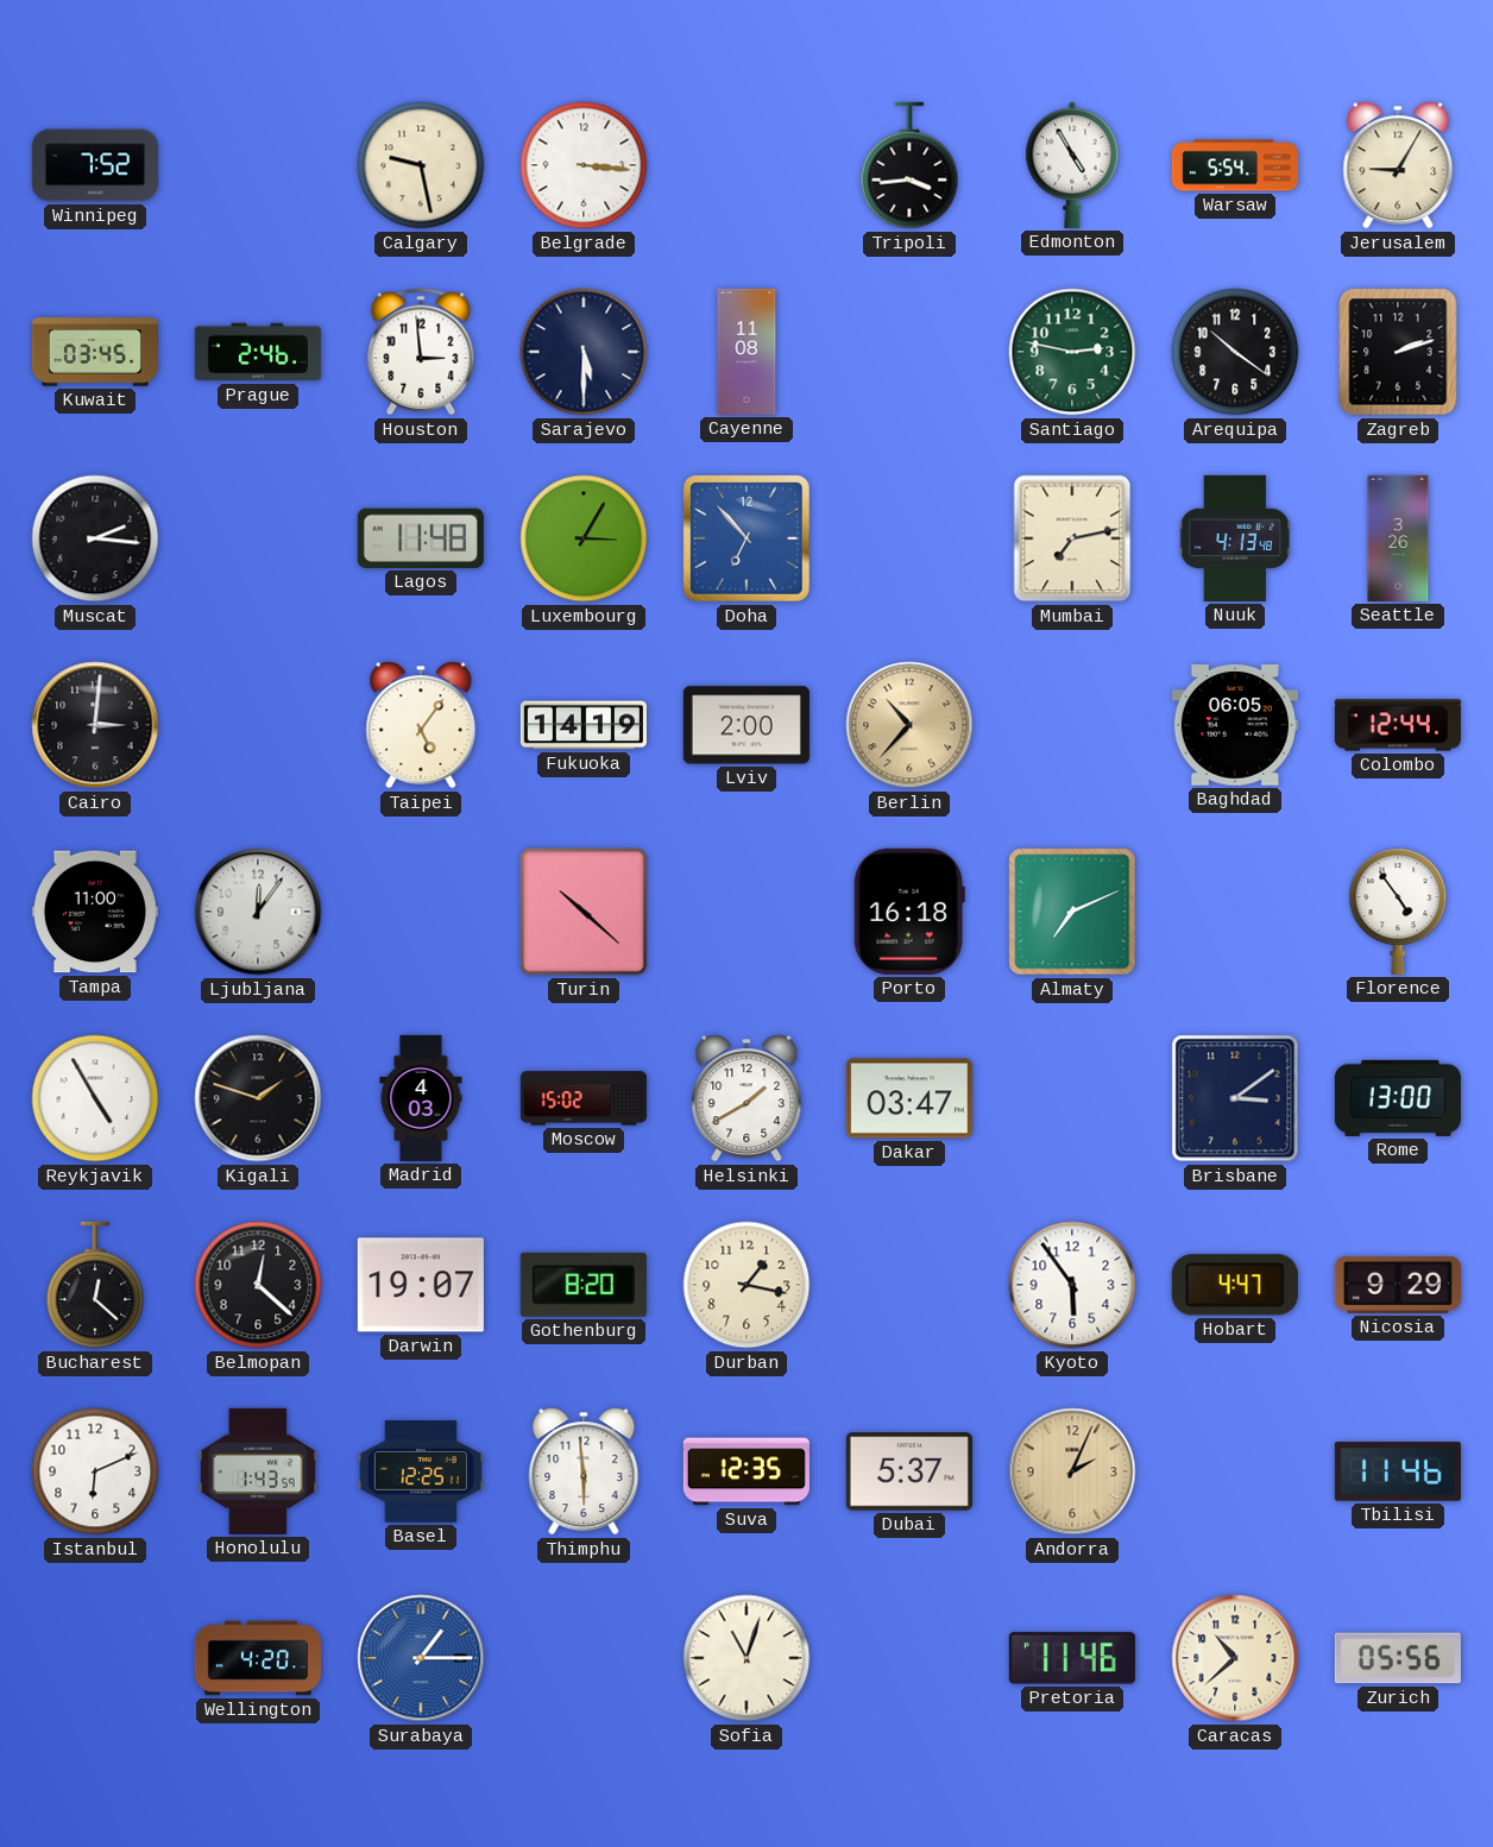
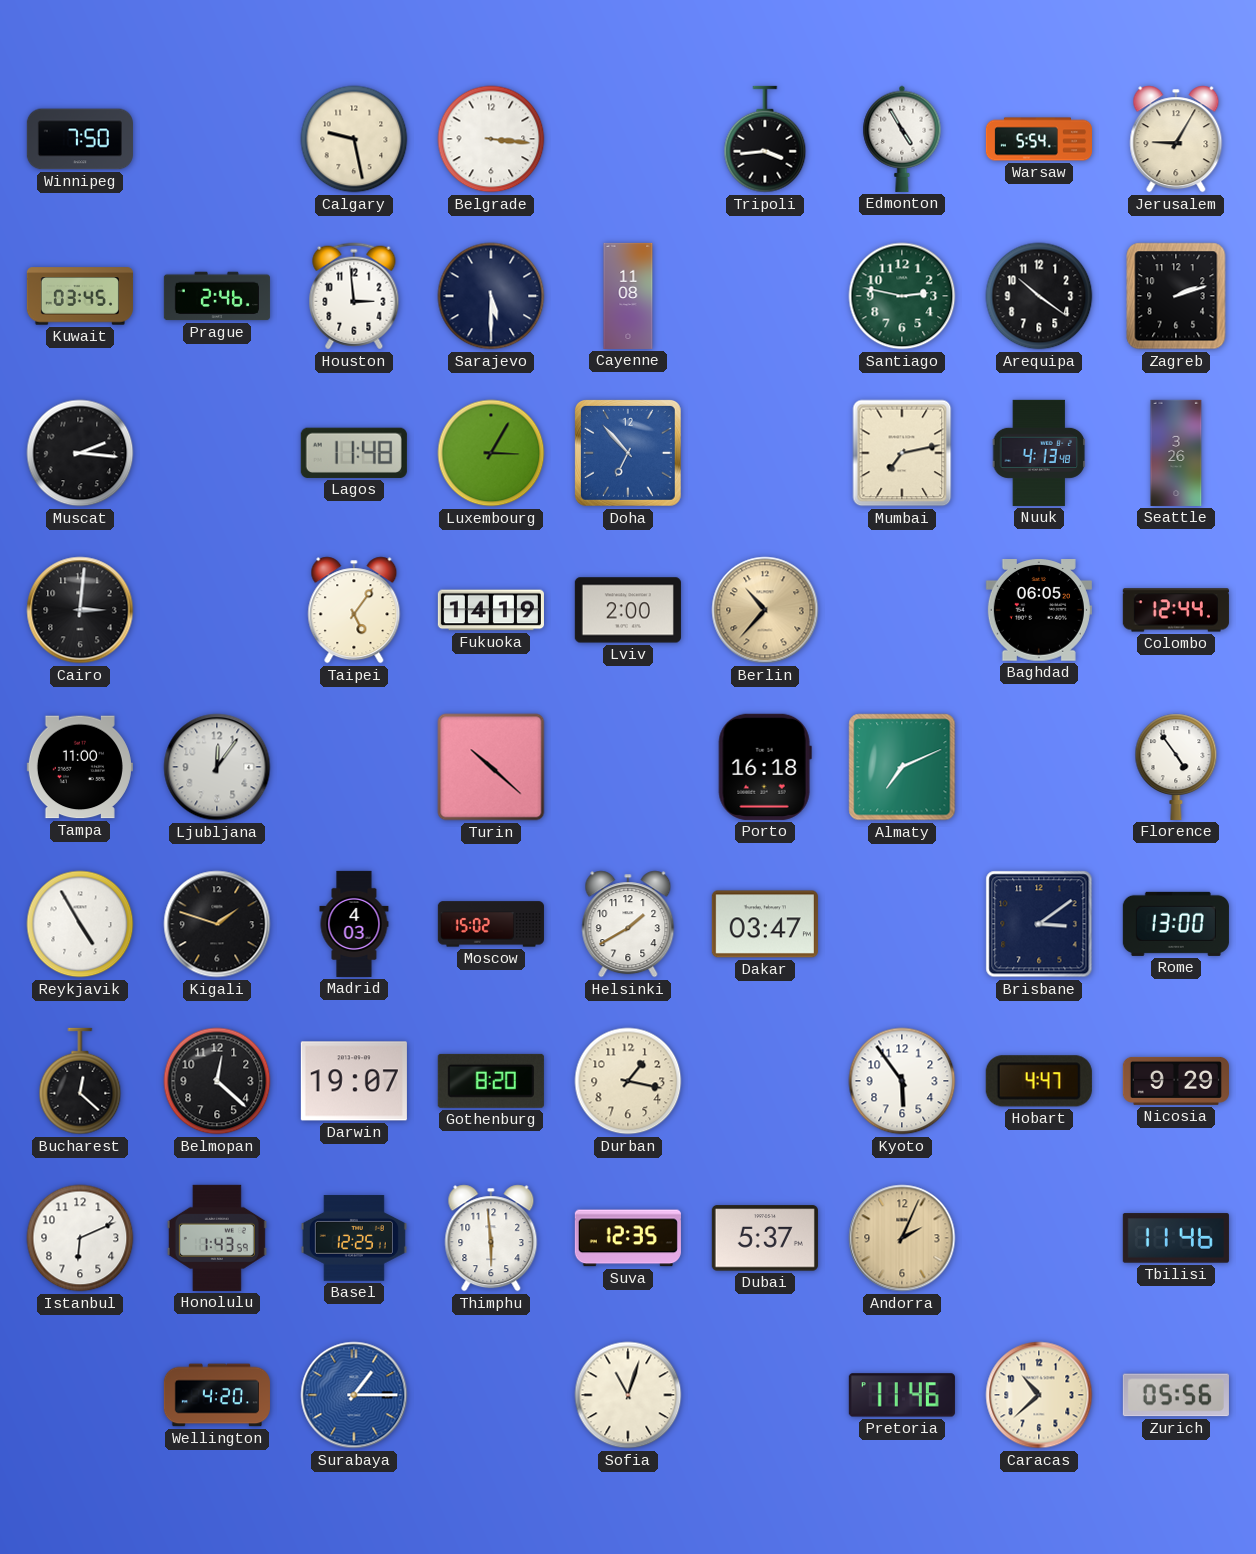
Winnipeg: 7:52 -> 7:50 (80, 139)
